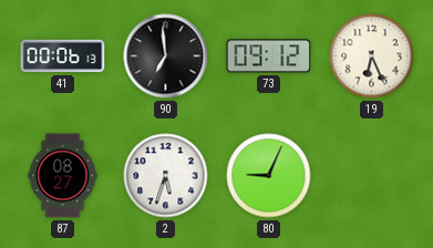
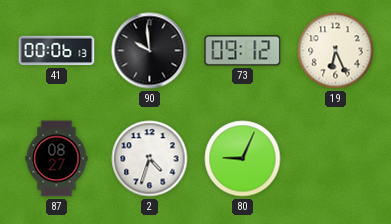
90: 6:59 -> 9:59 (150, 51)
2: 5:33 -> 4:33 (150, 159)
